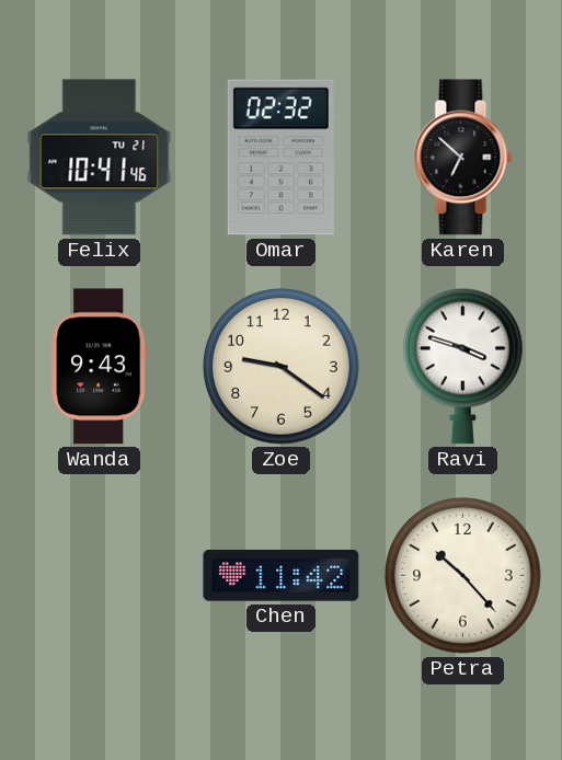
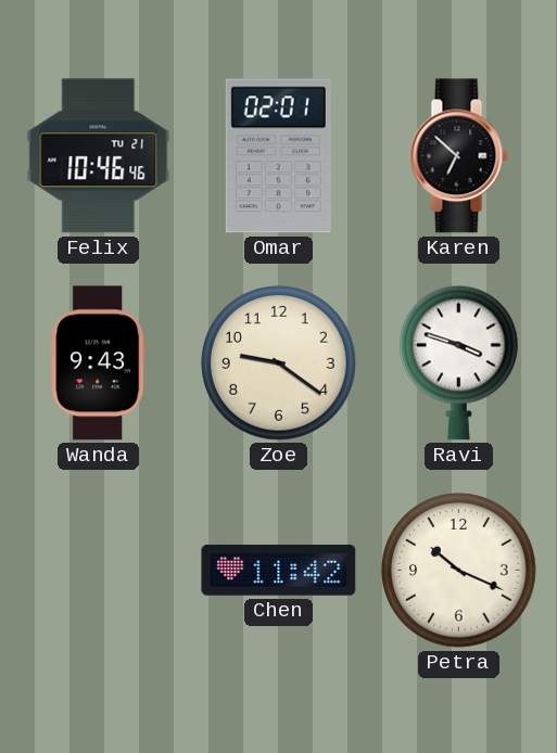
Felix: 10:41 -> 10:46 (99, 156)
Omar: 02:32 -> 02:01 (278, 156)
Petra: 10:23 -> 10:19 (459, 571)
